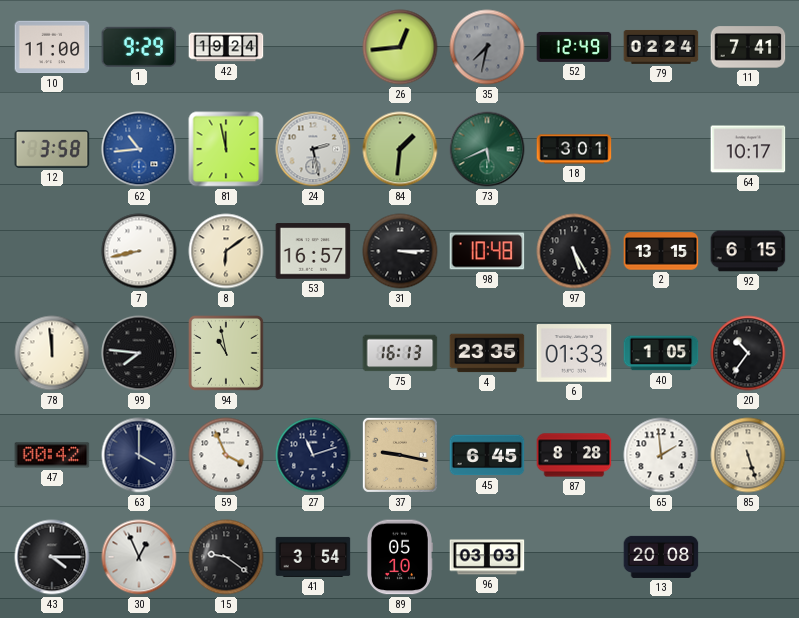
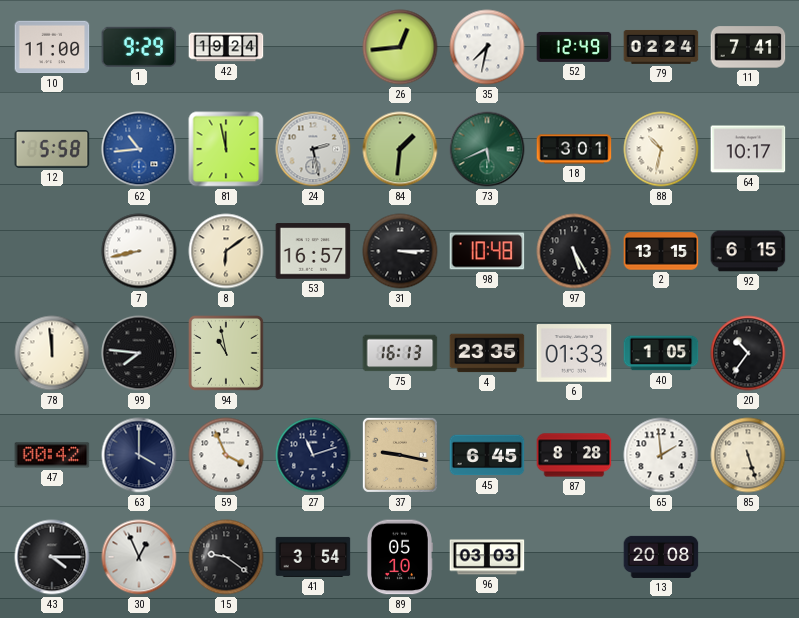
35 dial: grey -> white (487, 47)
12: 3:58 -> 5:58 (52, 150)
88: none -> 10:32 (661, 149)
